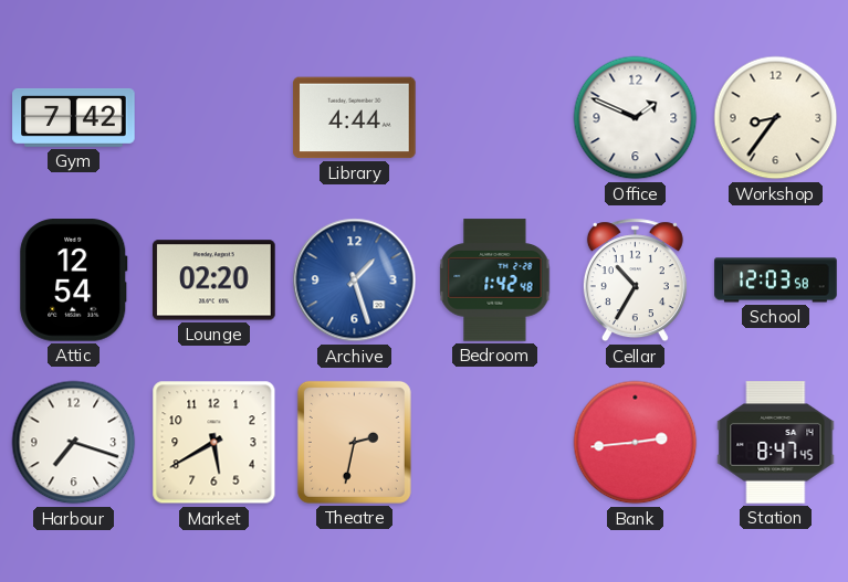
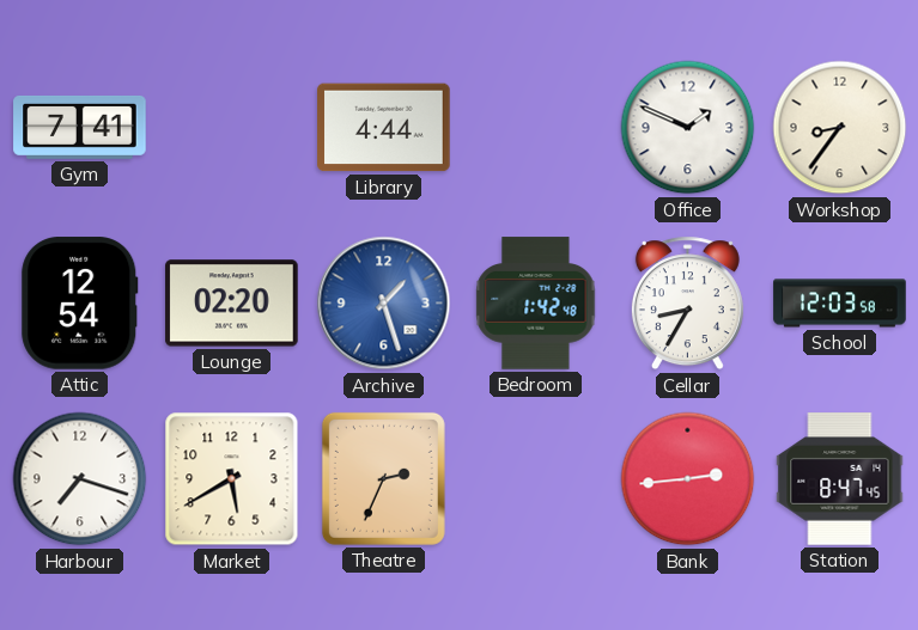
Gym: 7:42 -> 7:41 (80, 127)
Cellar: 10:35 -> 8:35 (687, 304)
Theatre: 2:32 -> 2:34 (383, 478)
